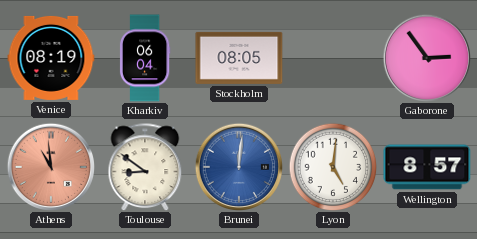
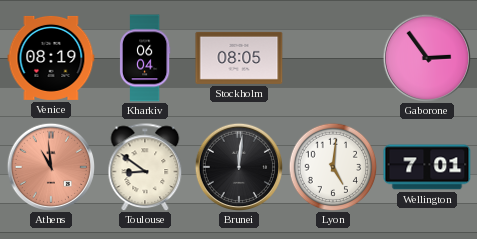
Brunei dial: blue -> black (238, 166)
Wellington: 8:57 -> 7:01 (427, 167)
